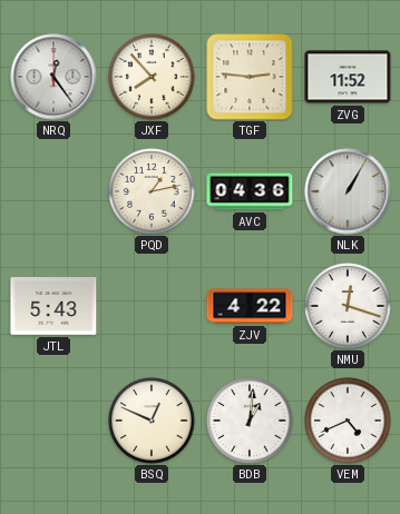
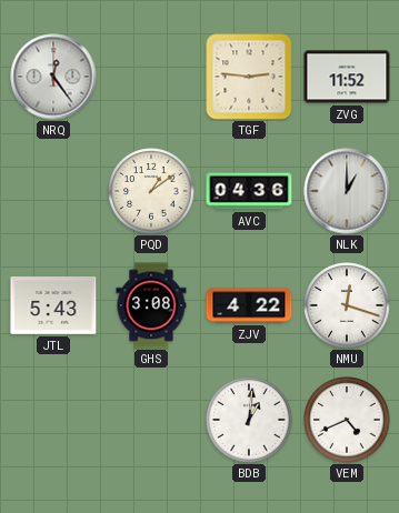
JXF: 7:53 -> none (152, 77)
PQD: 1:13 -> 1:09 (151, 191)
NLK: 1:05 -> 1:00 (347, 191)
GHS: none -> 3:08 (151, 305)
BSQ: 12:49 -> none (152, 421)
